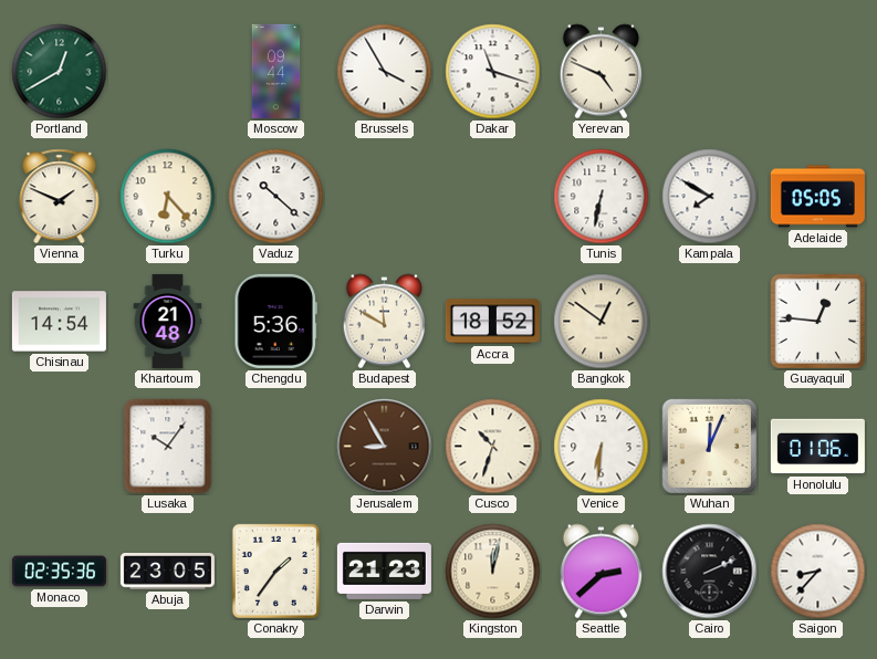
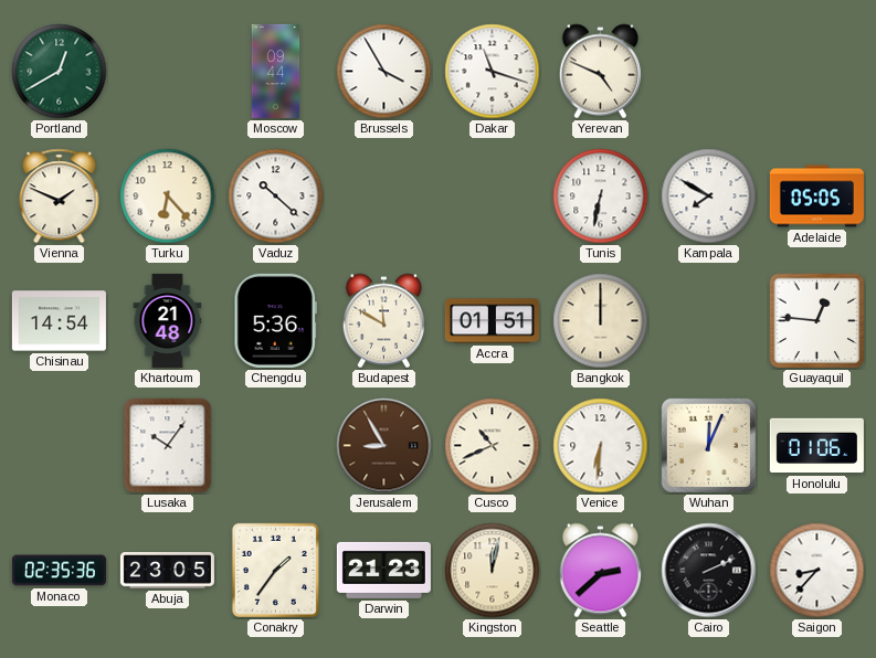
Accra: 18:52 -> 01:51 (492, 321)
Bangkok: 12:51 -> 12:00 (601, 321)
Cusco: 10:33 -> 10:41 (493, 446)
